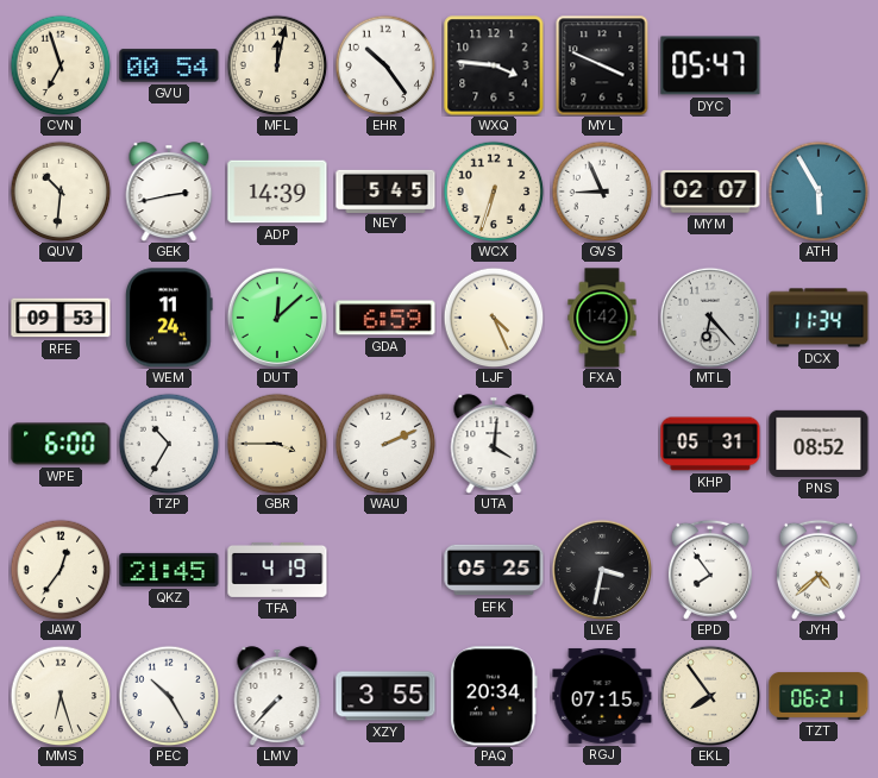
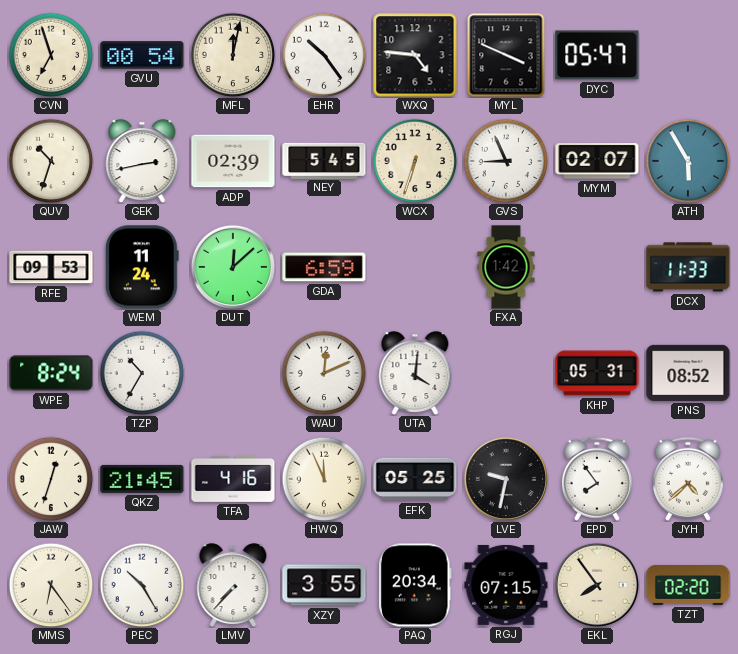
WXQ: 3:46 -> 4:46 (415, 55)
QUV: 10:31 -> 10:33 (51, 161)
ADP: 14:39 -> 02:39 (233, 161)
LJF: 4:26 -> none (494, 318)
MTL: 6:23 -> none (709, 316)
DCX: 11:34 -> 11:33 (688, 267)
WPE: 6:00 -> 8:24 (51, 373)
GBR: 3:45 -> none (277, 444)
WAU: 2:11 -> 12:11 (324, 373)
JAW: 12:36 -> 12:33 (51, 479)
TFA: 4:19 -> 4:16 (233, 479)
HWQ: none -> 11:56 (324, 479)
LVE: 3:32 -> 9:32 (505, 478)
MMS: 6:27 -> 6:24 (51, 585)
TZT: 06:21 -> 02:20 (688, 585)
